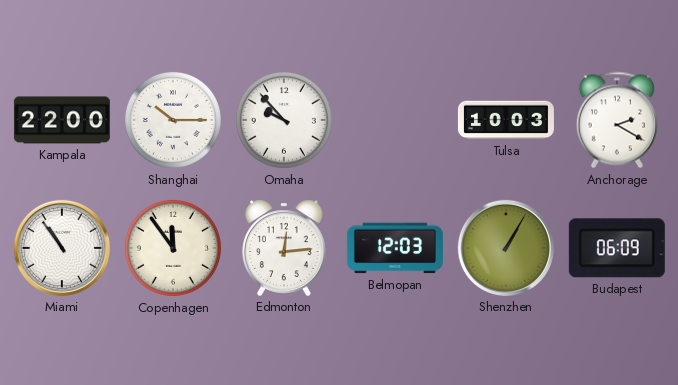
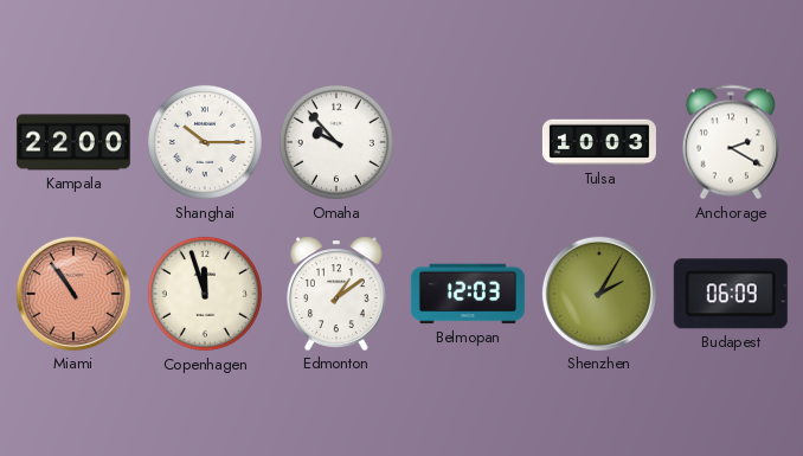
Miami dial: white -> salmon (73, 294)
Copenhagen: 11:54 -> 11:57 (205, 294)
Edmonton: 12:14 -> 1:09 (338, 294)
Shenzhen: 1:05 -> 2:05 (599, 294)
